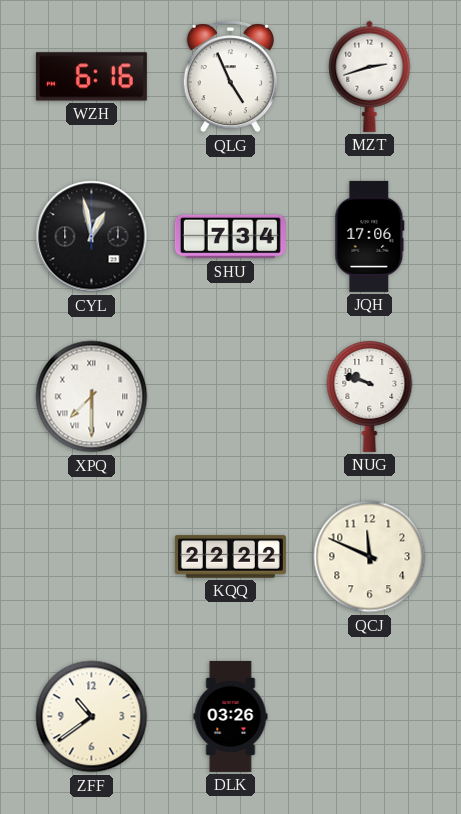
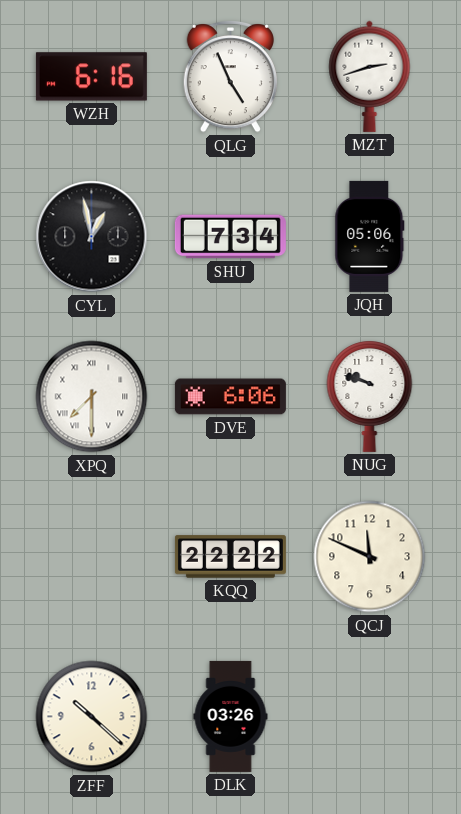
JQH: 17:06 -> 05:06 (370, 236)
DVE: none -> 6:06 (230, 397)
ZFF: 10:39 -> 10:22 (92, 717)
